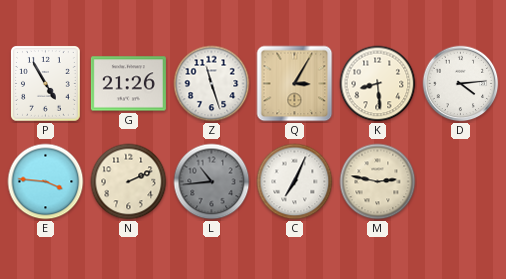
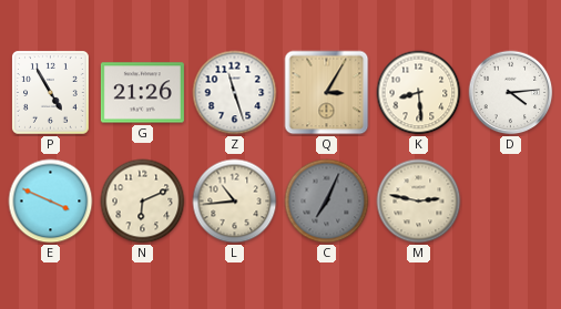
E: 3:46 -> 3:49 (51, 202)
N: 2:11 -> 6:11 (143, 202)
L dial: grey -> cream (235, 202)
C dial: white -> grey (327, 202)
